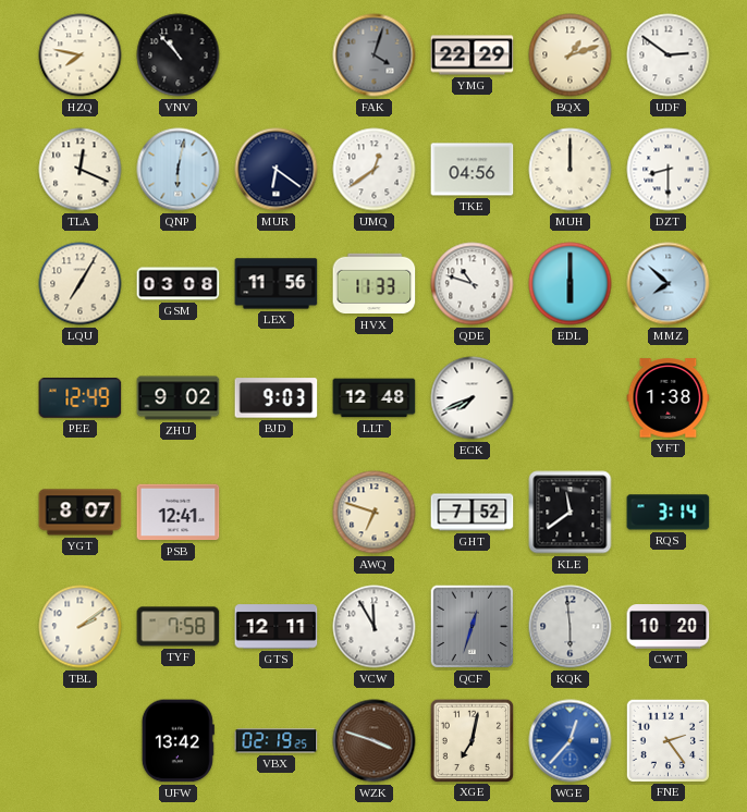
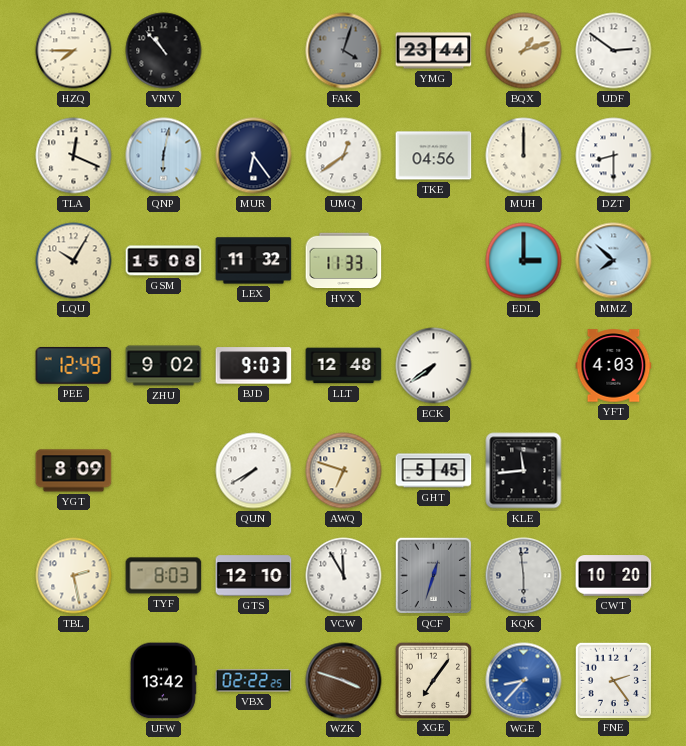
HZQ: 7:47 -> 7:45 (74, 51)
YMG: 22:29 -> 23:44 (434, 51)
MUR: 6:21 -> 6:24 (254, 156)
LQU: 7:05 -> 10:05 (74, 261)
GSM: 03:08 -> 15:08 (164, 261)
LEX: 11:56 -> 11:32 (254, 261)
QDE: 10:48 -> none (473, 284)
EDL: 6:00 -> 3:00 (524, 261)
ECK: 7:41 -> 7:39 (434, 366)
YFT: 1:38 -> 4:03 (614, 366)
YGT: 8:07 -> 8:09 (74, 471)
PSB: 12:41 -> none (179, 513)
QUN: none -> 7:40 (254, 471)
GHT: 7:52 -> 5:45 (434, 471)
KLE: 11:39 -> 11:44 (524, 471)
RQS: 3:14 -> none (669, 513)
TBL: 2:09 -> 2:28 (74, 576)
TYF: 7:58 -> 8:03 (164, 576)
GTS: 12:11 -> 12:10 (254, 576)
VBX: 02:19 -> 02:22 (254, 681)
XGE: 7:02 -> 7:06 (433, 680)
WGE: 12:37 -> 8:37 (524, 681)
